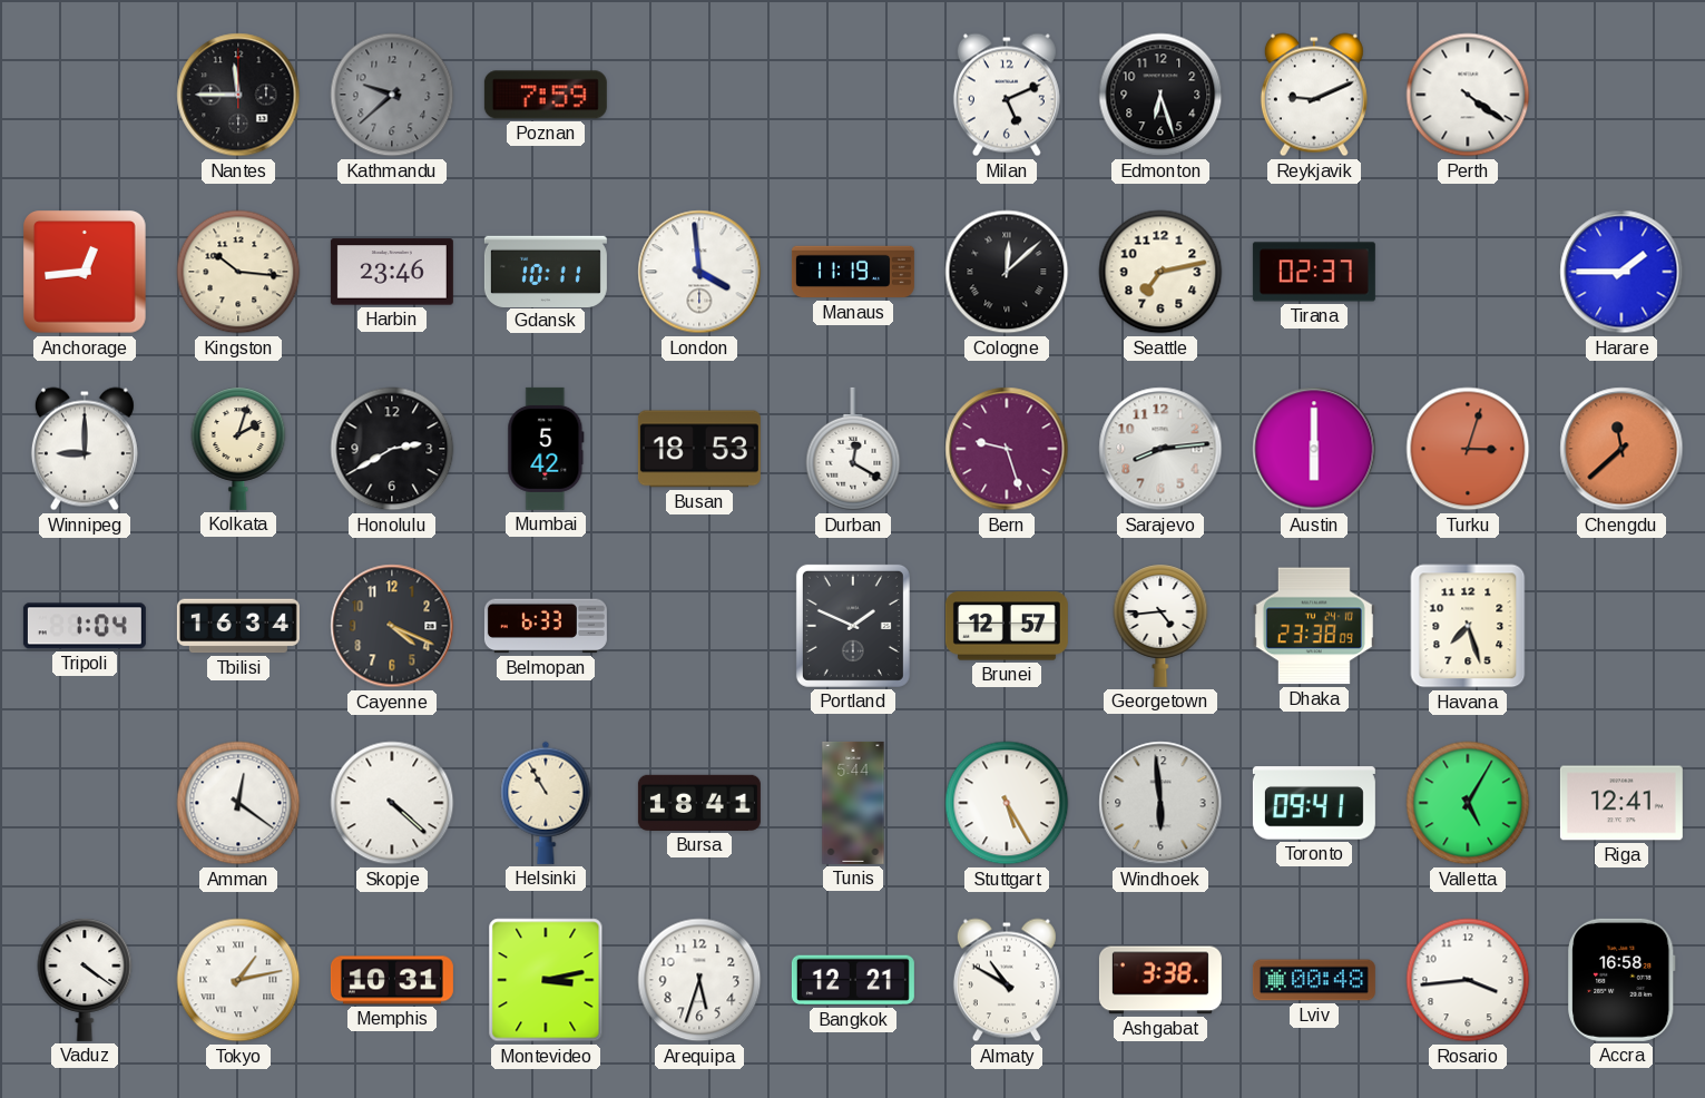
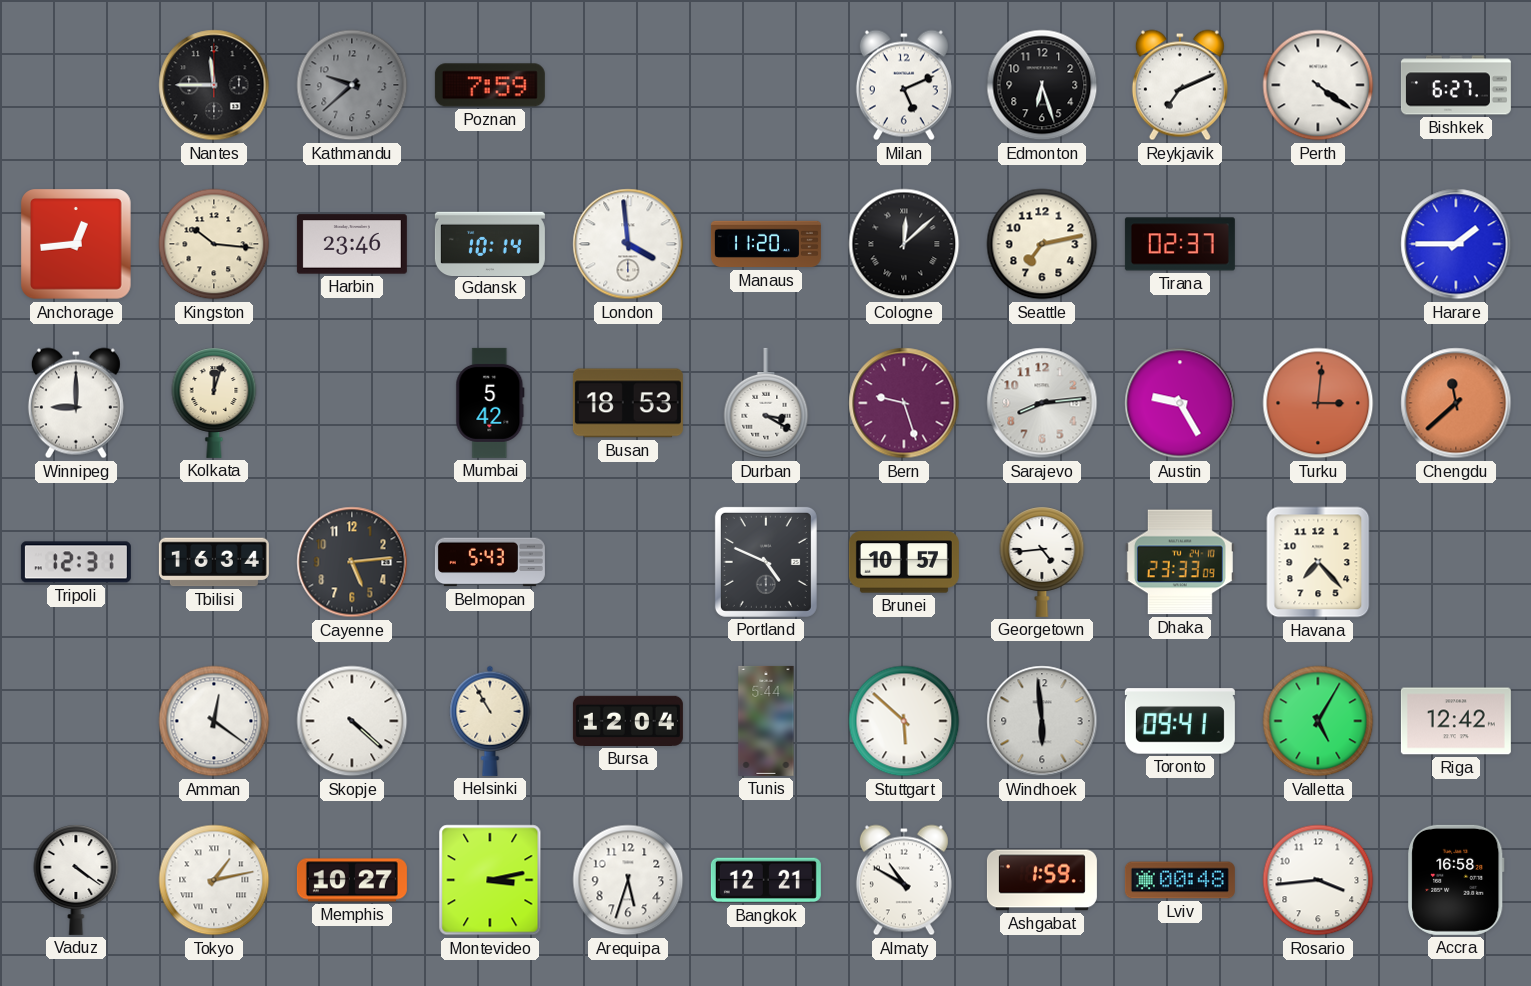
Reykjavik: 9:11 -> 7:11 (1180, 85)
Bishkek: none -> 6:27 (1456, 85)
Gdansk: 10:11 -> 10:14 (490, 243)
Manaus: 11:19 -> 11:20 (766, 244)
Kolkata: 2:03 -> 12:03 (214, 403)
Honolulu: 2:40 -> none (392, 449)
Durban: 12:20 -> 3:20 (766, 403)
Austin: 6:00 -> 9:25 (1180, 403)
Turku: 3:03 -> 3:01 (1318, 403)
Tripoli: 1:04 -> 12:31 (76, 562)
Cayenne: 4:19 -> 5:14 (352, 562)
Belmopan: 6:33 -> 5:43 (490, 562)
Portland: 1:49 -> 4:49 (766, 562)
Brunei: 12:57 -> 10:57 (904, 562)
Dhaka: 23:38 -> 23:33 (1180, 562)
Havana: 7:27 -> 7:23 (1318, 562)
Bursa: 18:41 -> 12:04 (628, 721)
Stuttgart: 5:25 -> 5:52 (904, 721)
Riga: 12:41 -> 12:42 (1456, 721)
Memphis: 10:31 -> 10:27 (352, 880)
Ashgabat: 3:38 -> 1:59 (1042, 880)
